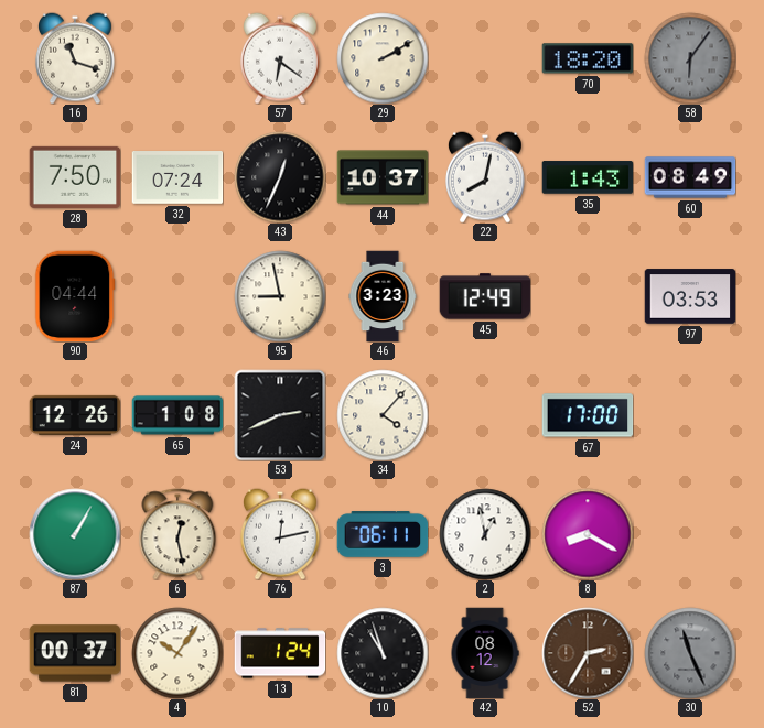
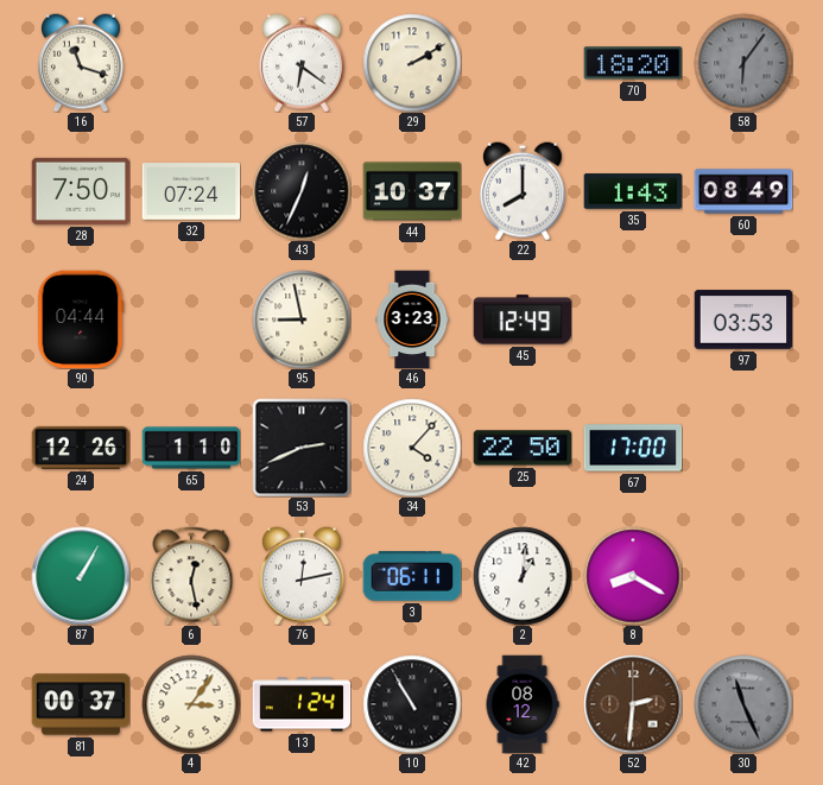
22: 8:02 -> 8:00 (523, 191)
65: 1:08 -> 1:10 (191, 448)
25: none -> 22:50 (523, 448)
2: 12:58 -> 1:01 (523, 576)
4: 10:06 -> 3:06 (191, 704)
10: 10:57 -> 10:55 (412, 704)
52: 2:35 -> 2:31 (633, 704)
